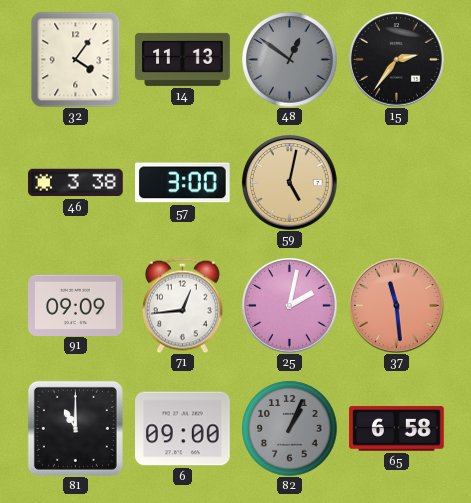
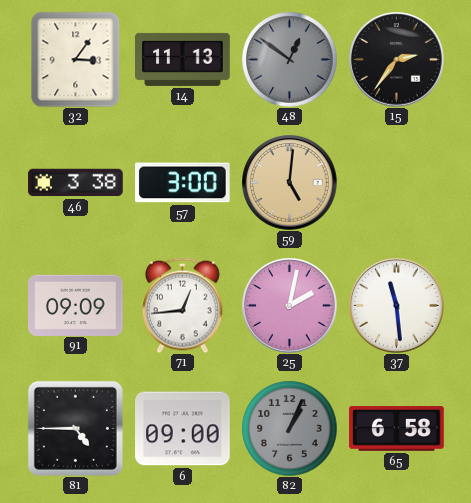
32: 4:06 -> 3:06 (76, 59)
59: 5:02 -> 5:01 (290, 183)
37 dial: salmon -> white (397, 306)
81: 11:00 -> 4:45 (75, 428)
